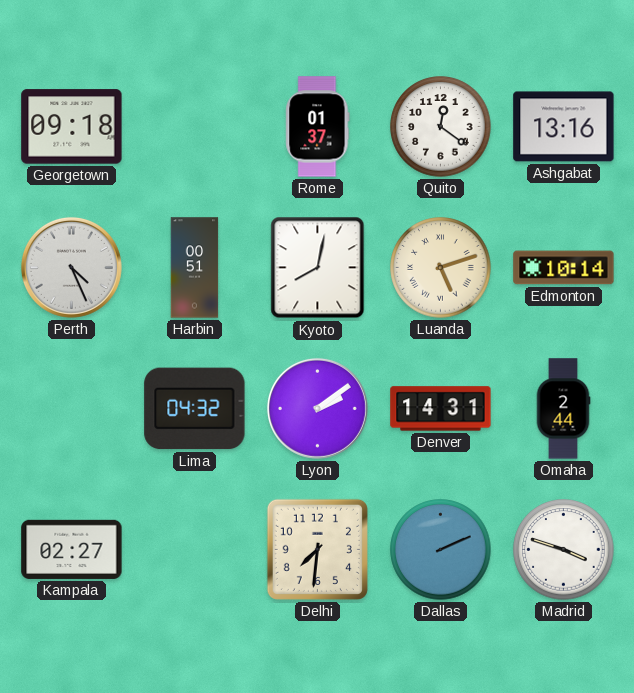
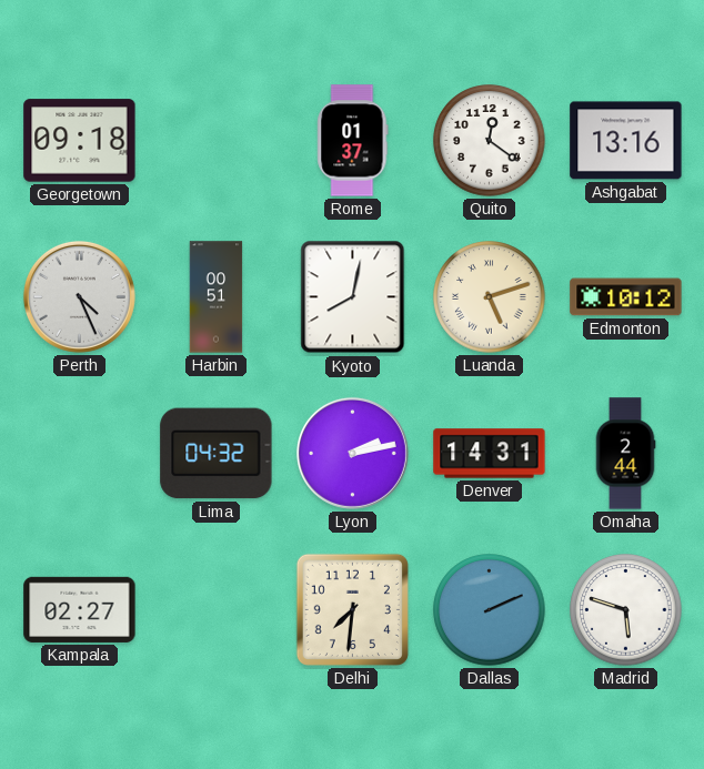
Edmonton: 10:14 -> 10:12 (626, 297)
Lyon: 2:09 -> 2:13 (352, 453)
Madrid: 3:48 -> 5:48 (626, 610)
